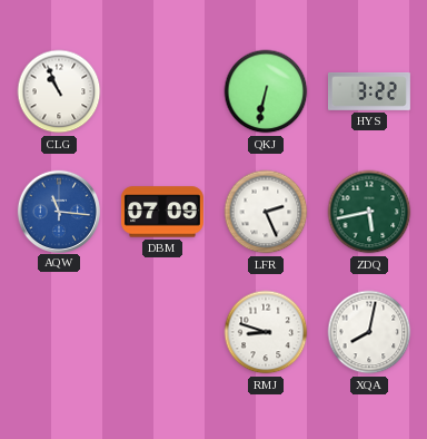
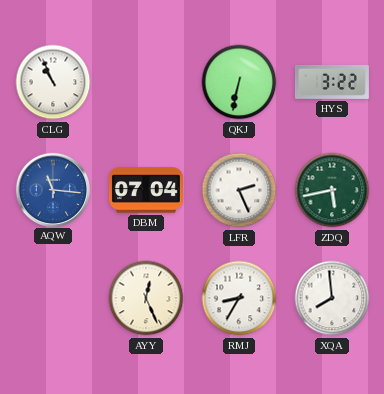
DBM: 07:09 -> 07:04 (146, 190)
AYY: none -> 12:26 (146, 298)
RMJ: 8:48 -> 8:35 (239, 298)
XQA: 8:02 -> 7:59 (332, 298)
